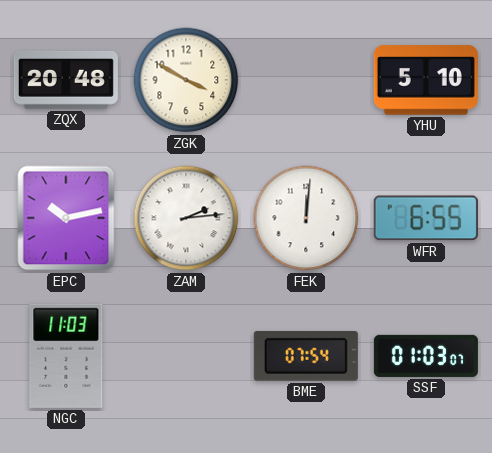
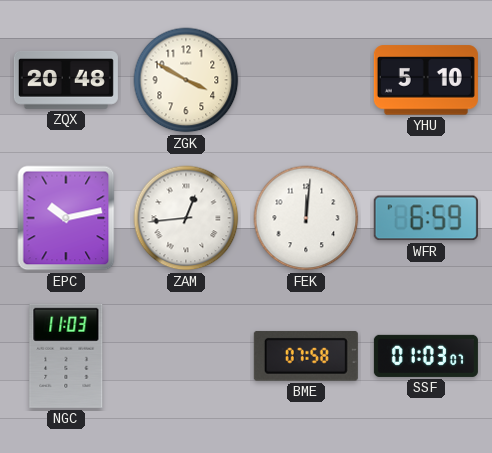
ZAM: 2:14 -> 12:44 (186, 218)
WFR: 6:55 -> 6:59 (426, 218)
BME: 07:54 -> 07:58 (306, 356)
